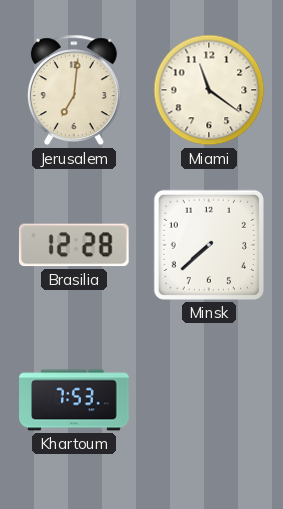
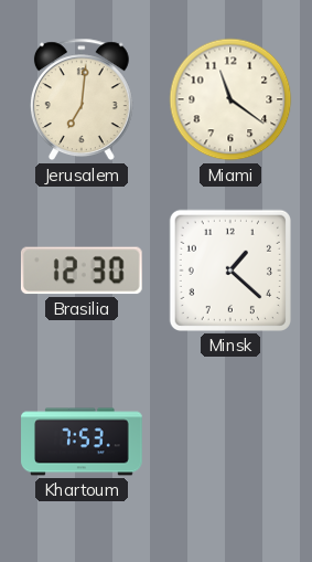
Brasilia: 12:28 -> 12:30 (82, 271)
Minsk: 7:38 -> 1:22 (230, 271)
